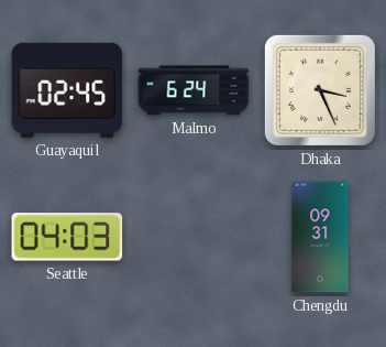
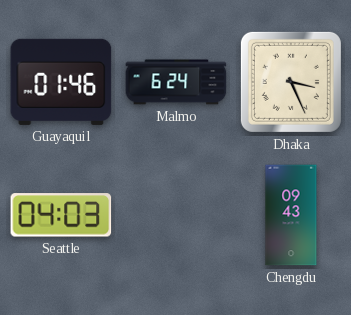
Guayaquil: 02:45 -> 01:46 (61, 82)
Chengdu: 09:31 -> 09:43 (291, 215)
